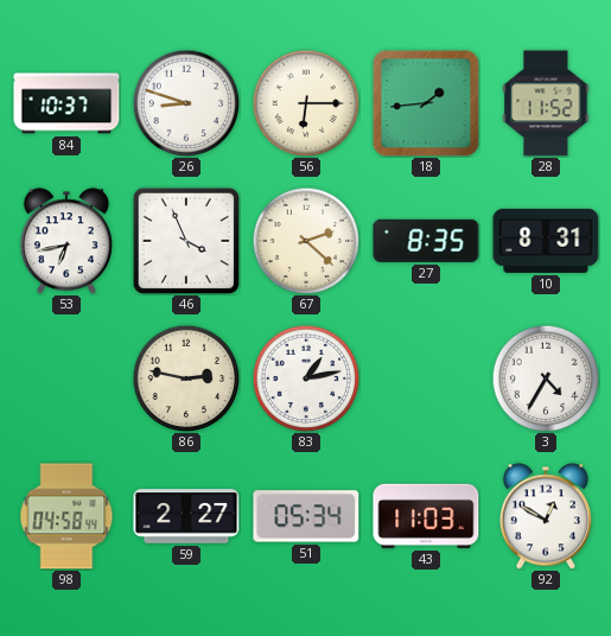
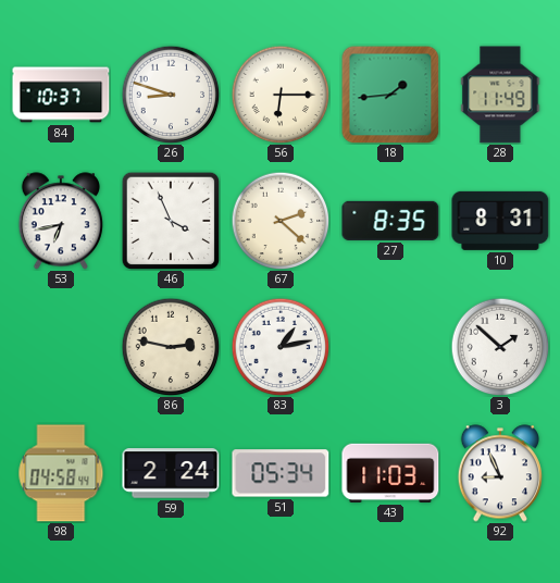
28: 11:52 -> 11:49 (500, 95)
3: 4:35 -> 1:52 (500, 347)
59: 2:27 -> 2:24 (171, 473)
92: 12:50 -> 8:56 (500, 473)
